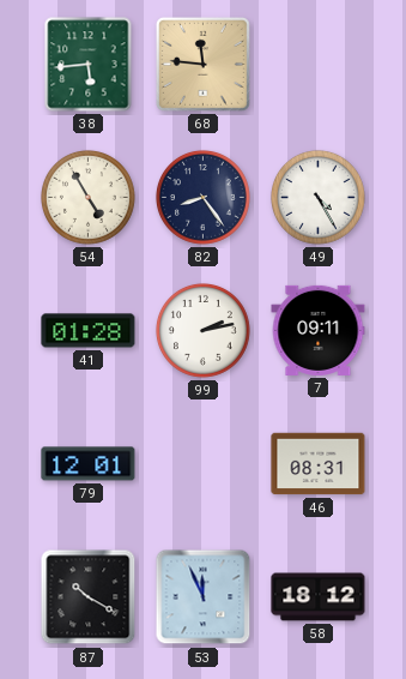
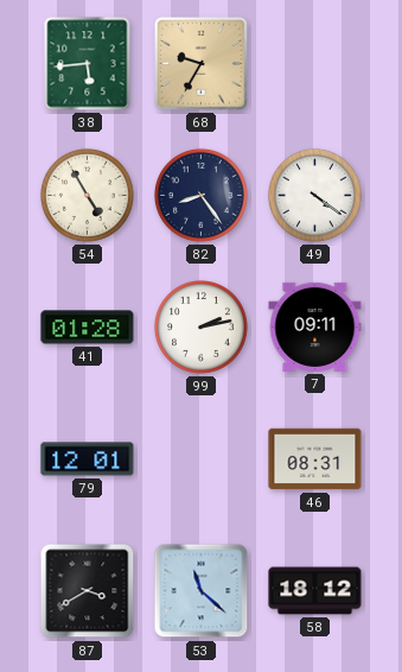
68: 11:46 -> 9:35 (200, 63)
49: 4:25 -> 4:21 (315, 196)
87: 10:20 -> 3:40 (88, 591)
53: 11:56 -> 11:22 (202, 591)
